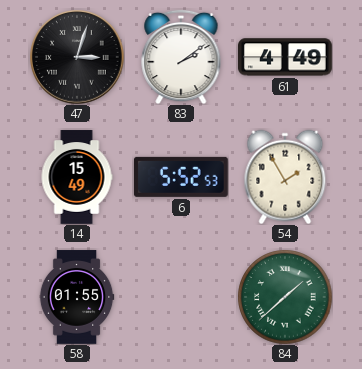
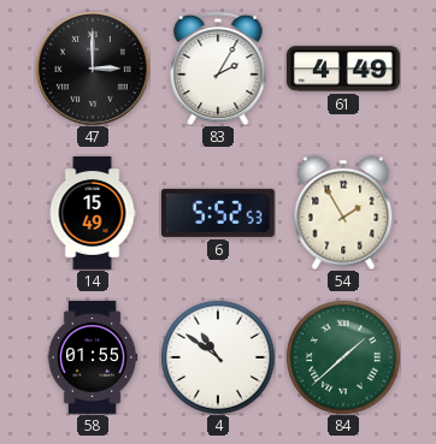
47: 3:03 -> 3:00 (93, 69)
83: 2:09 -> 2:05 (218, 69)
4: none -> 10:51 (218, 357)
